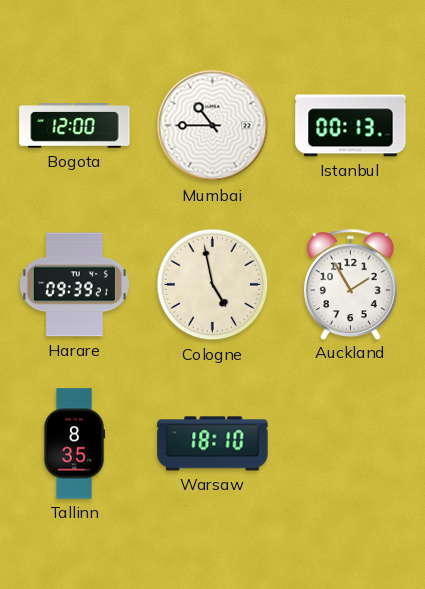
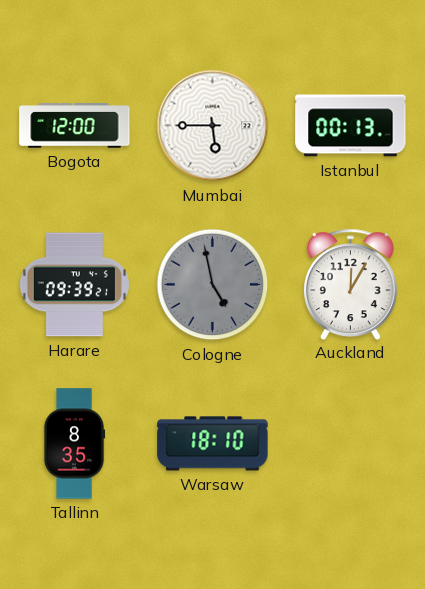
Mumbai: 10:45 -> 5:45 (213, 126)
Cologne dial: cream -> grey (213, 285)
Auckland: 1:55 -> 12:05 (350, 284)
